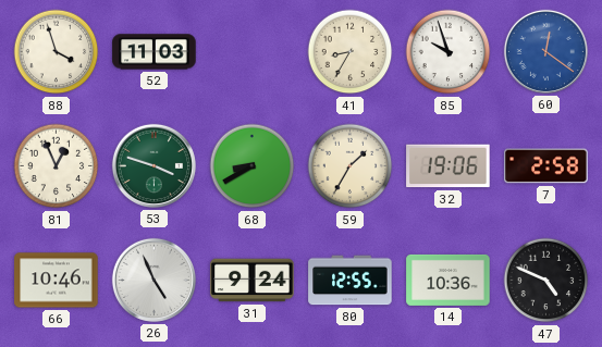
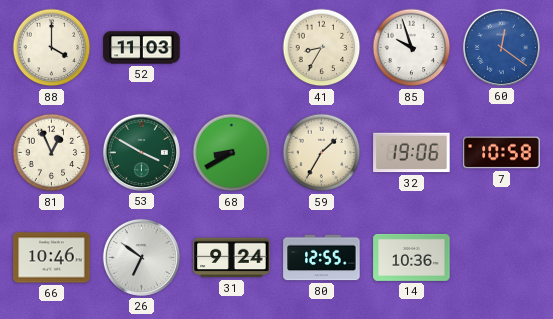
88: 3:57 -> 4:00 (52, 48)
53: 3:48 -> 3:50 (141, 152)
7: 2:58 -> 10:58 (502, 153)
26: 4:56 -> 6:51 (141, 257)
47: 4:49 -> none (546, 281)
